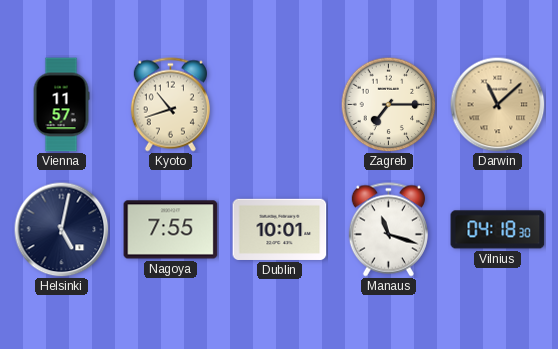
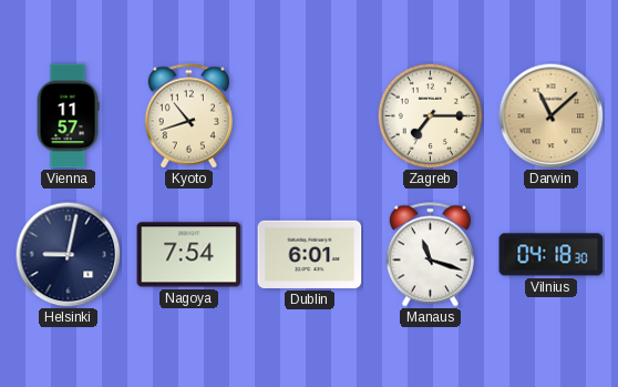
Helsinki: 5:02 -> 9:02 (68, 254)
Nagoya: 7:55 -> 7:54 (189, 255)
Dublin: 10:01 -> 6:01 (310, 254)
